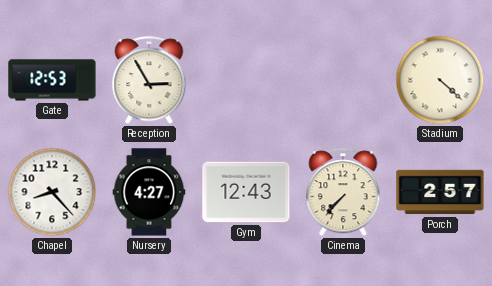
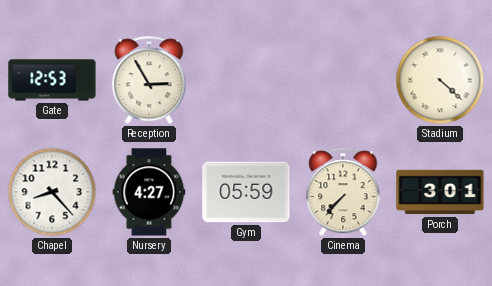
Gym: 12:43 -> 05:59 (246, 192)
Porch: 2:57 -> 3:01 (440, 192)
